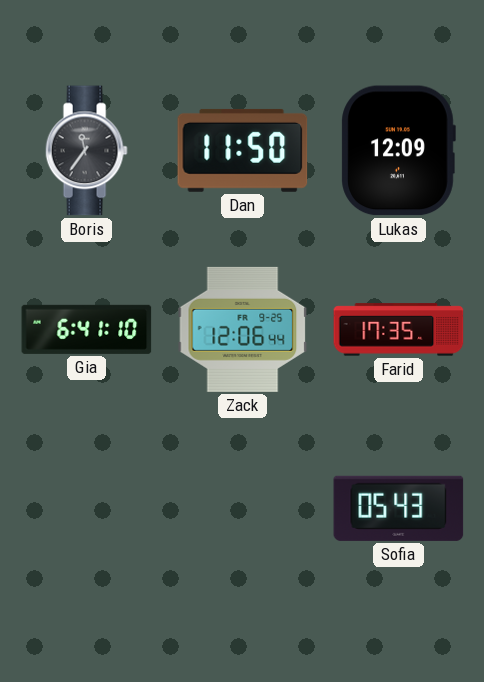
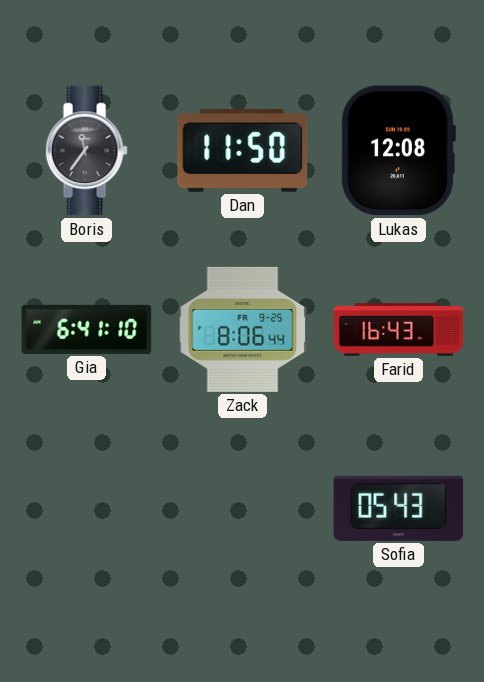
Lukas: 12:09 -> 12:08 (398, 151)
Zack: 12:06 -> 8:06 (243, 329)
Farid: 17:35 -> 16:43 (399, 330)
